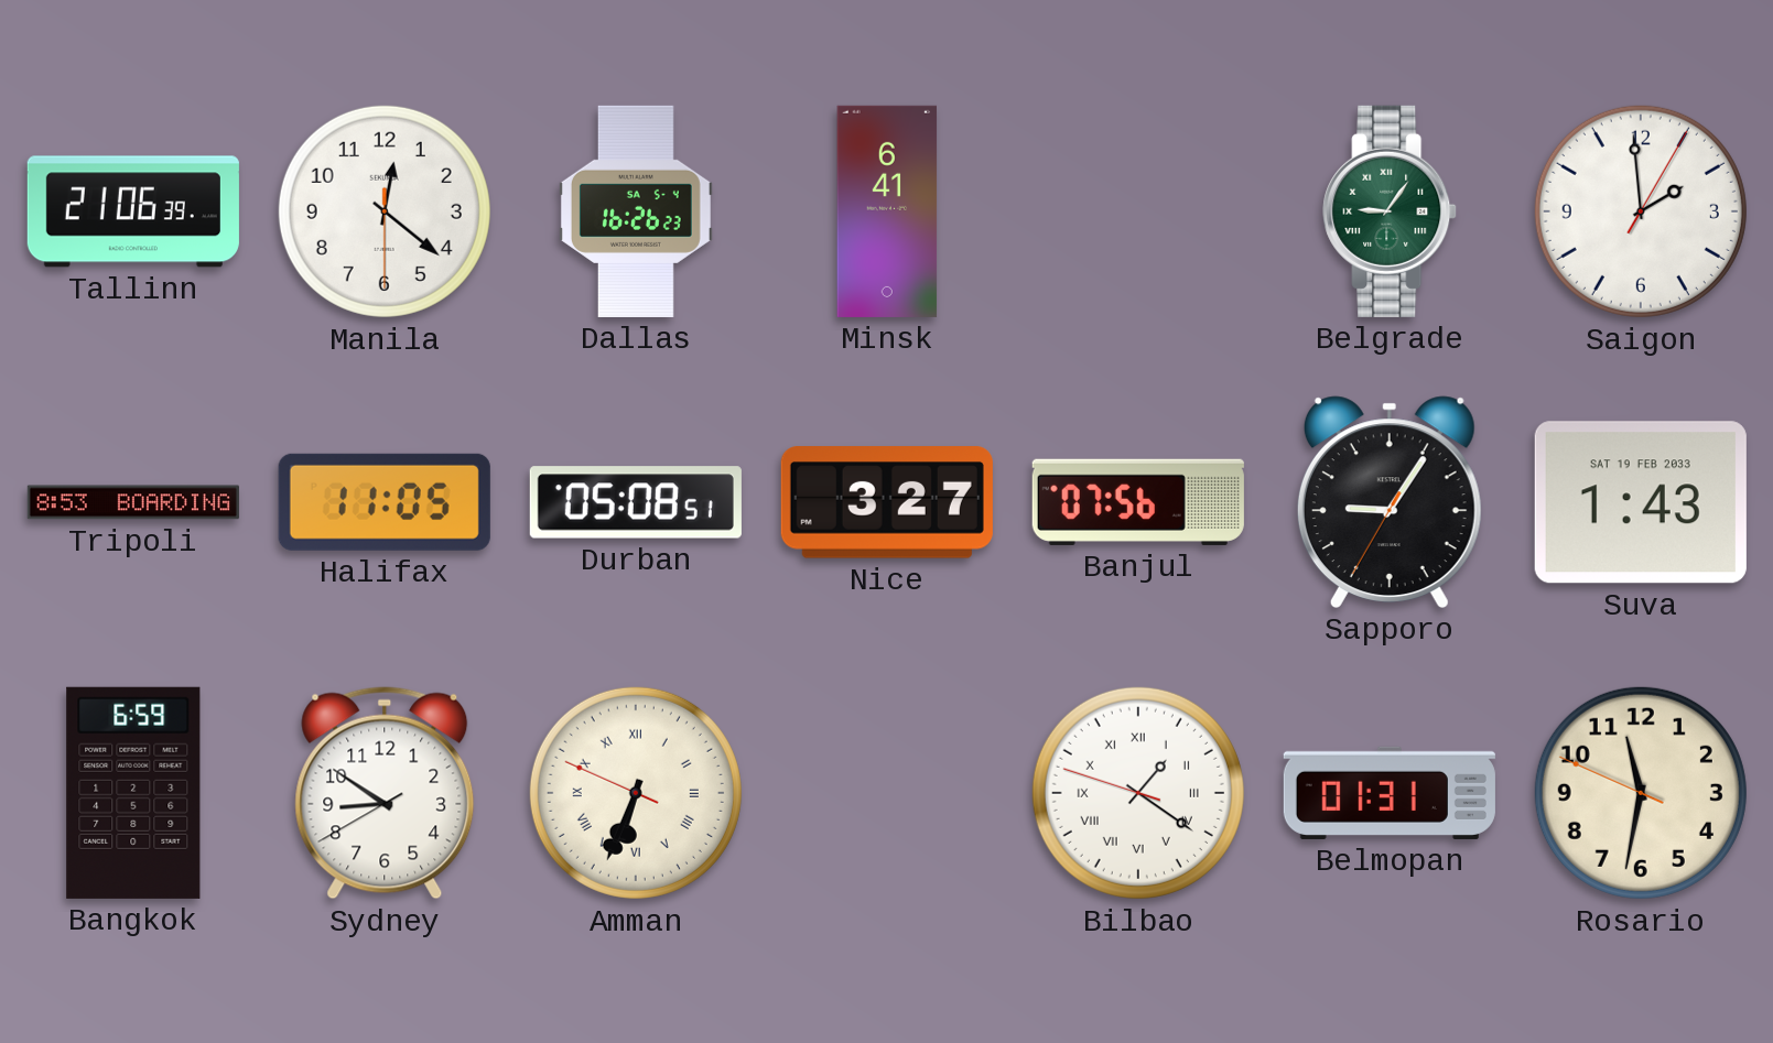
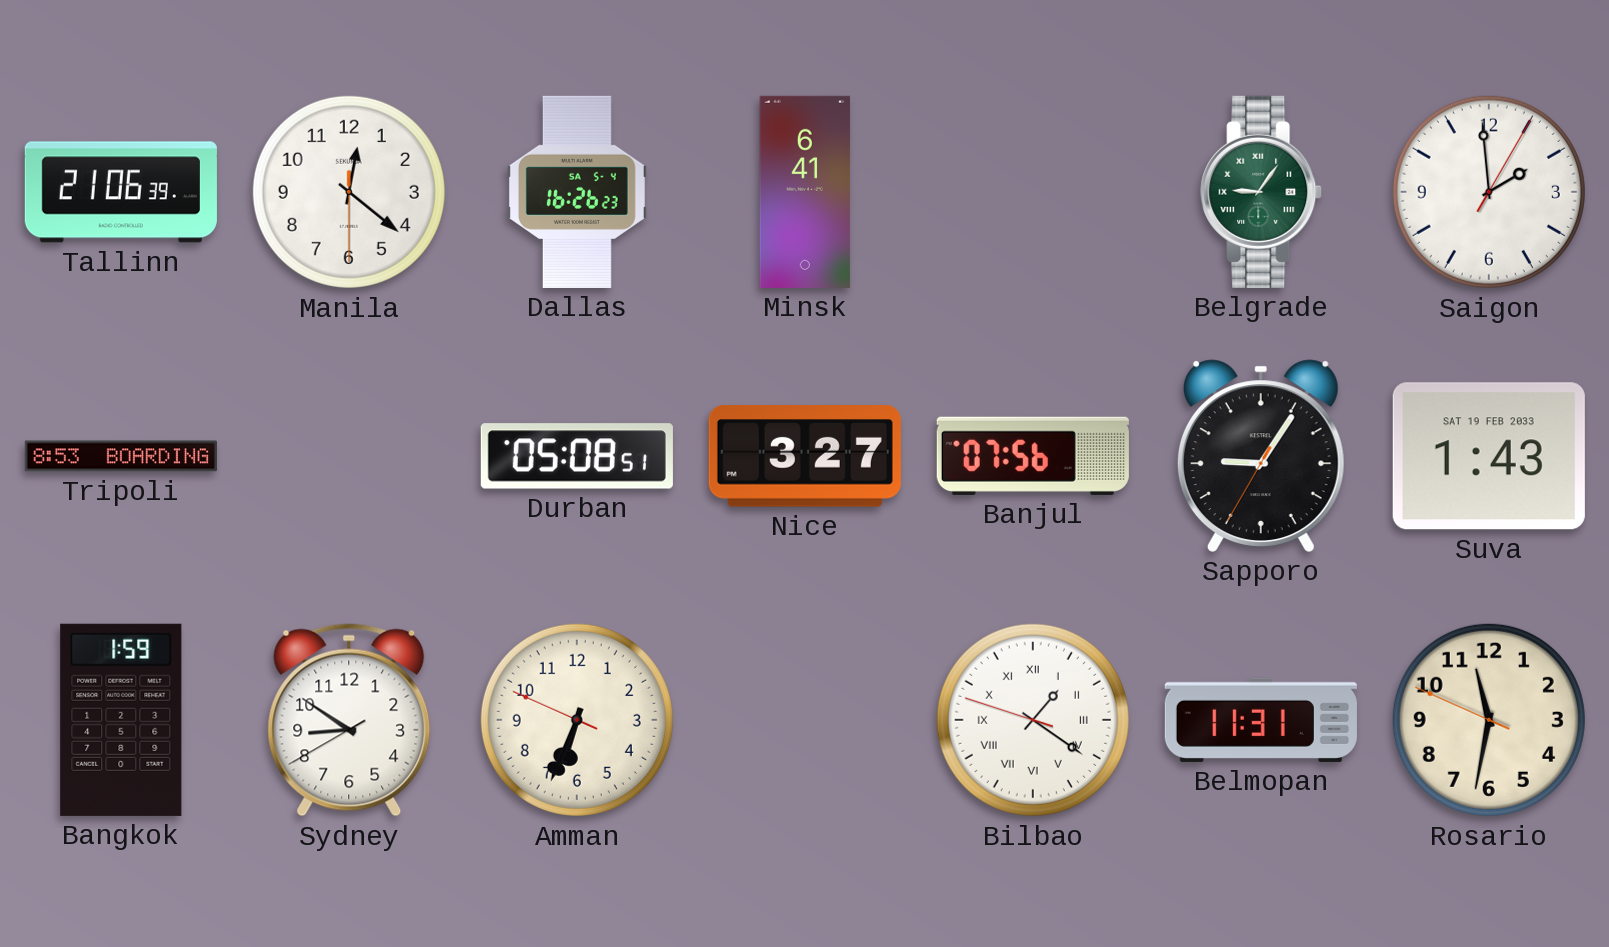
Halifax: 11:05 -> none (385, 502)
Bangkok: 6:59 -> 1:59 (121, 720)
Amman numerals: Roman -> Arabic (577, 720)
Belmopan: 01:31 -> 11:31 (1261, 720)
